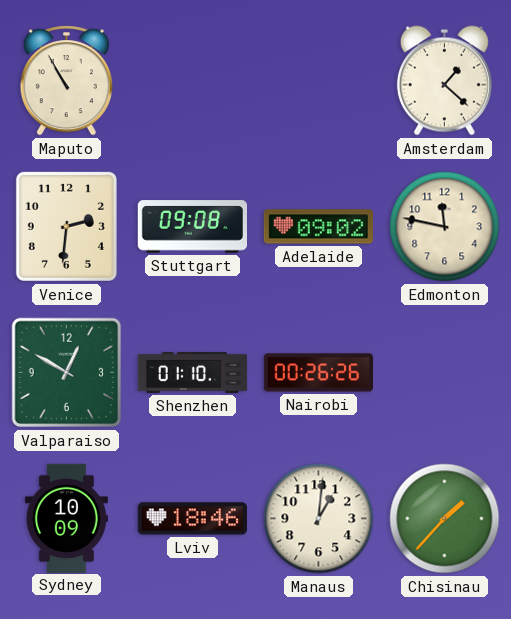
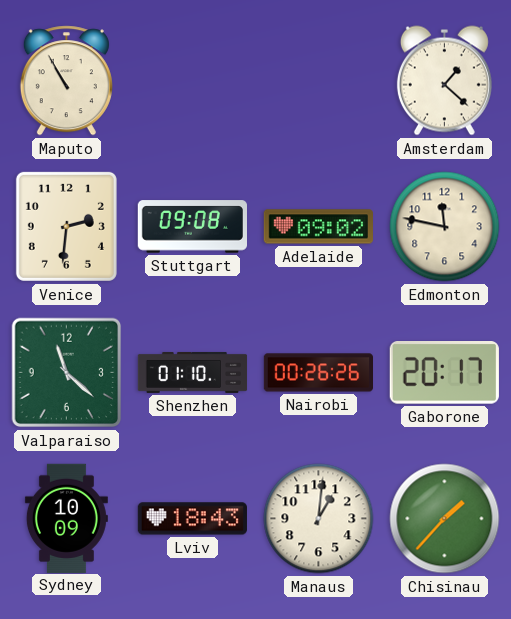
Valparaiso: 12:50 -> 11:22 (67, 373)
Gaborone: none -> 20:17 (444, 373)
Lviv: 18:46 -> 18:43 (192, 519)
